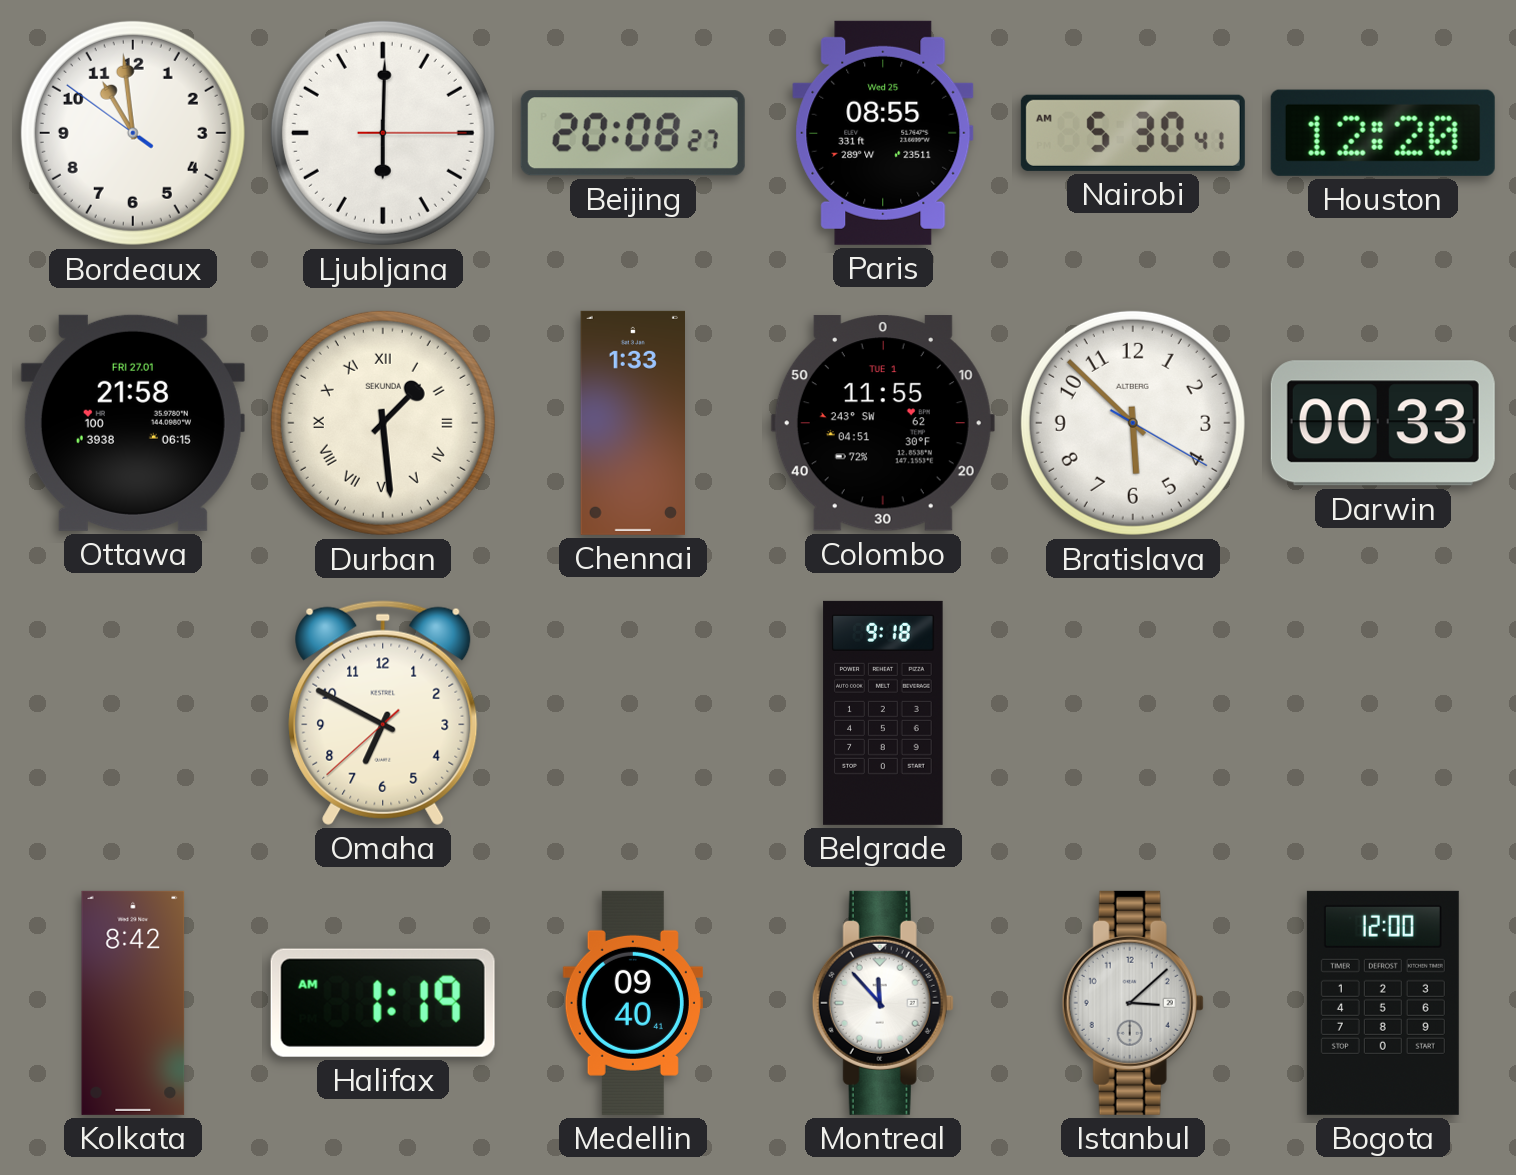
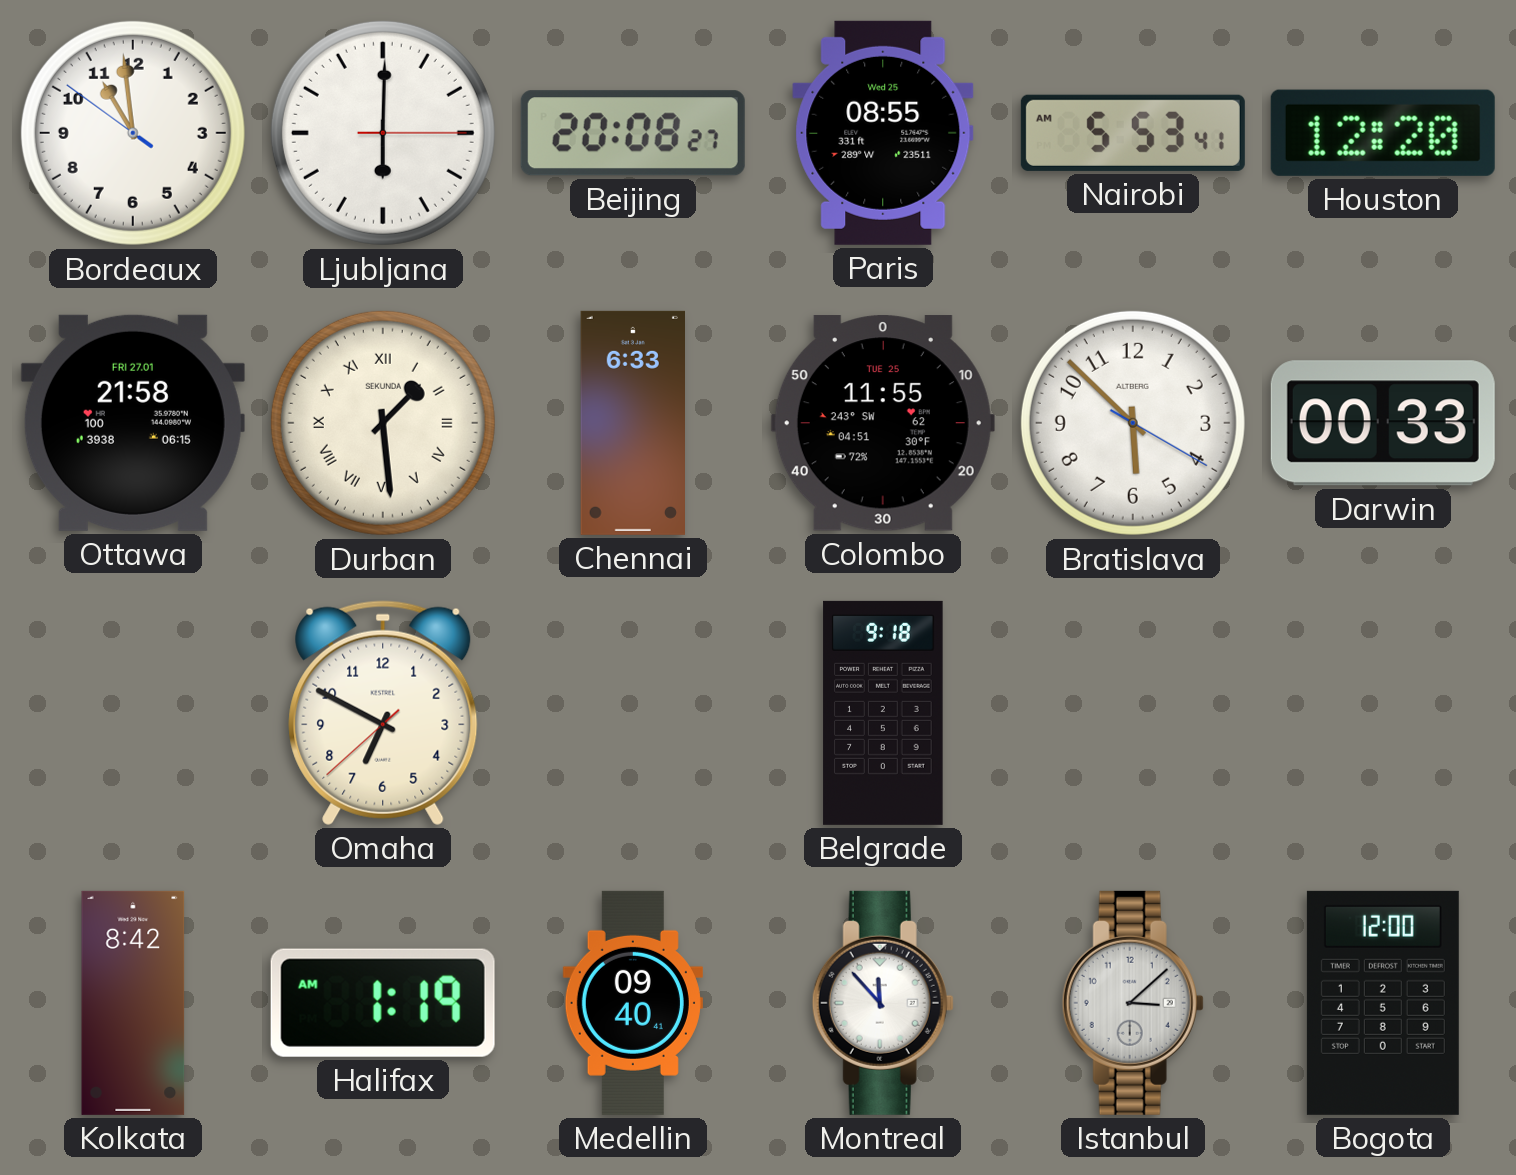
Nairobi: 5:30 -> 5:53 (1133, 133)
Chennai: 1:33 -> 6:33 (632, 423)
Colombo date: TUE 1 -> TUE 25 (883, 423)
